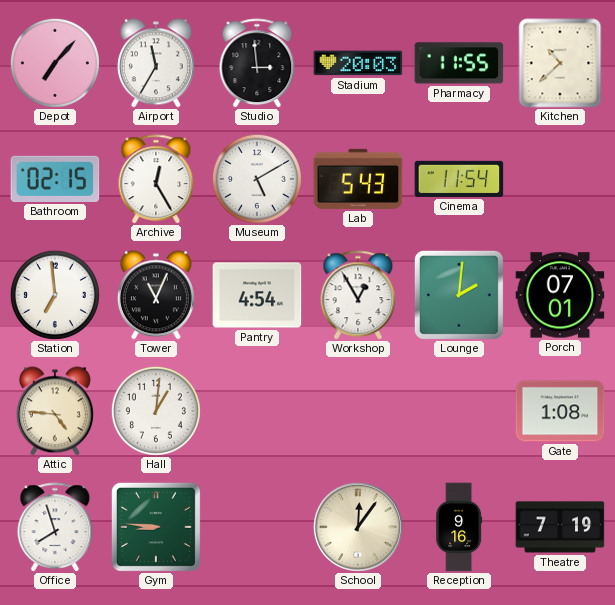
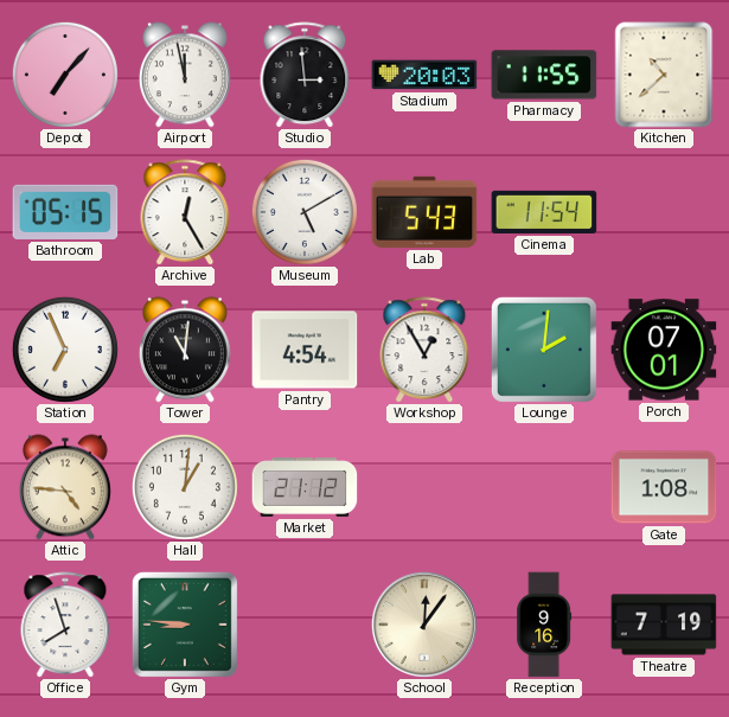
Airport: 11:35 -> 11:58 (185, 75)
Bathroom: 02:15 -> 05:15 (65, 212)
Station: 6:59 -> 6:56 (65, 350)
Tower: 11:04 -> 11:01 (185, 350)
Market: none -> 21:12 (305, 488)
